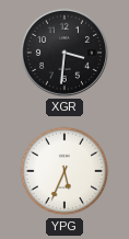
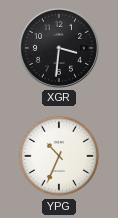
YPG: 5:34 -> 10:34 (59, 156)
